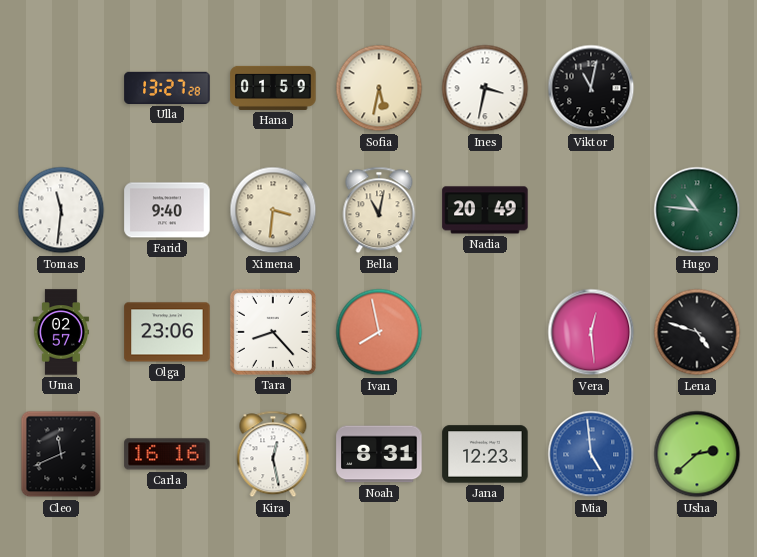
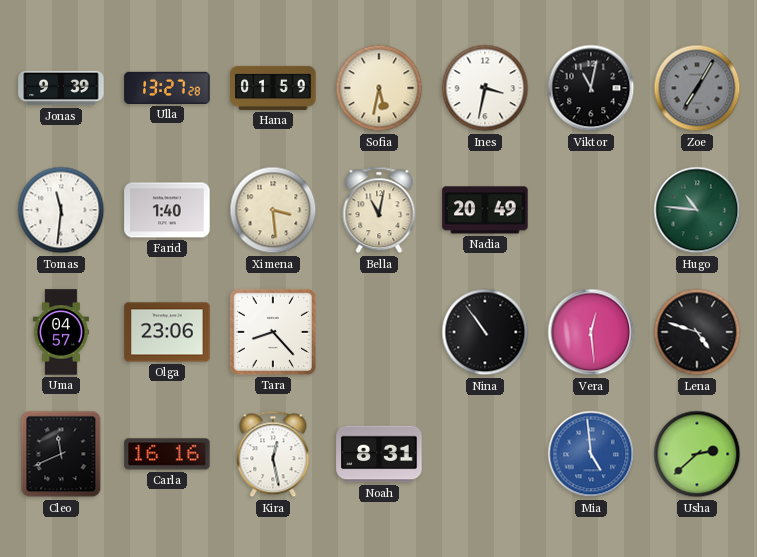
Jonas: none -> 9:39 (61, 88)
Zoe: none -> 7:05 (697, 88)
Farid: 9:40 -> 1:40 (167, 210)
Ximena: 3:31 -> 3:29 (273, 210)
Uma: 02:57 -> 04:57 (61, 332)
Ivan: 7:58 -> none (379, 332)
Nina: none -> 10:54 (485, 332)
Jana: 12:23 -> none (485, 454)
